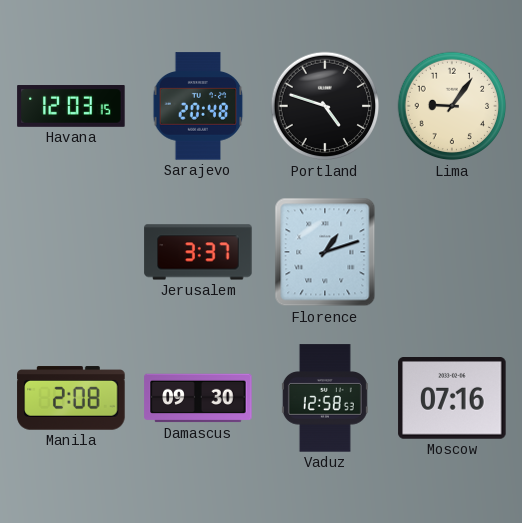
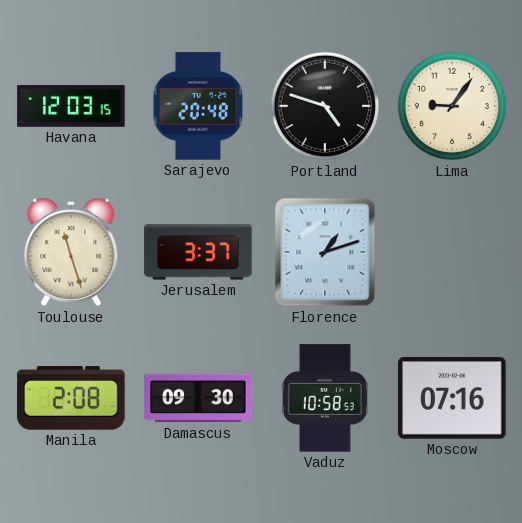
Toulouse: none -> 11:27 (71, 252)
Vaduz: 12:58 -> 10:58 (325, 398)
